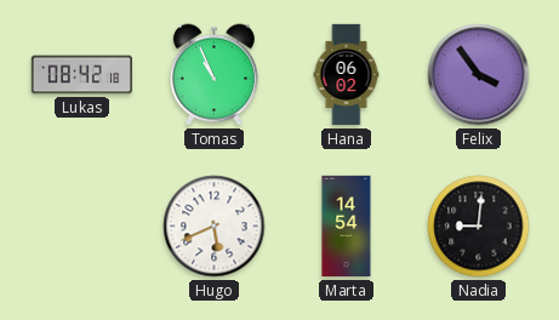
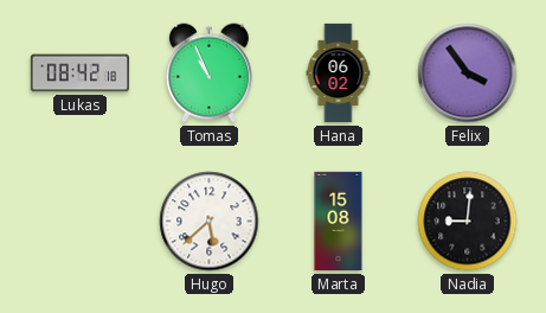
Hugo: 5:41 -> 5:38 (210, 222)
Marta: 14:54 -> 15:08 (339, 222)
